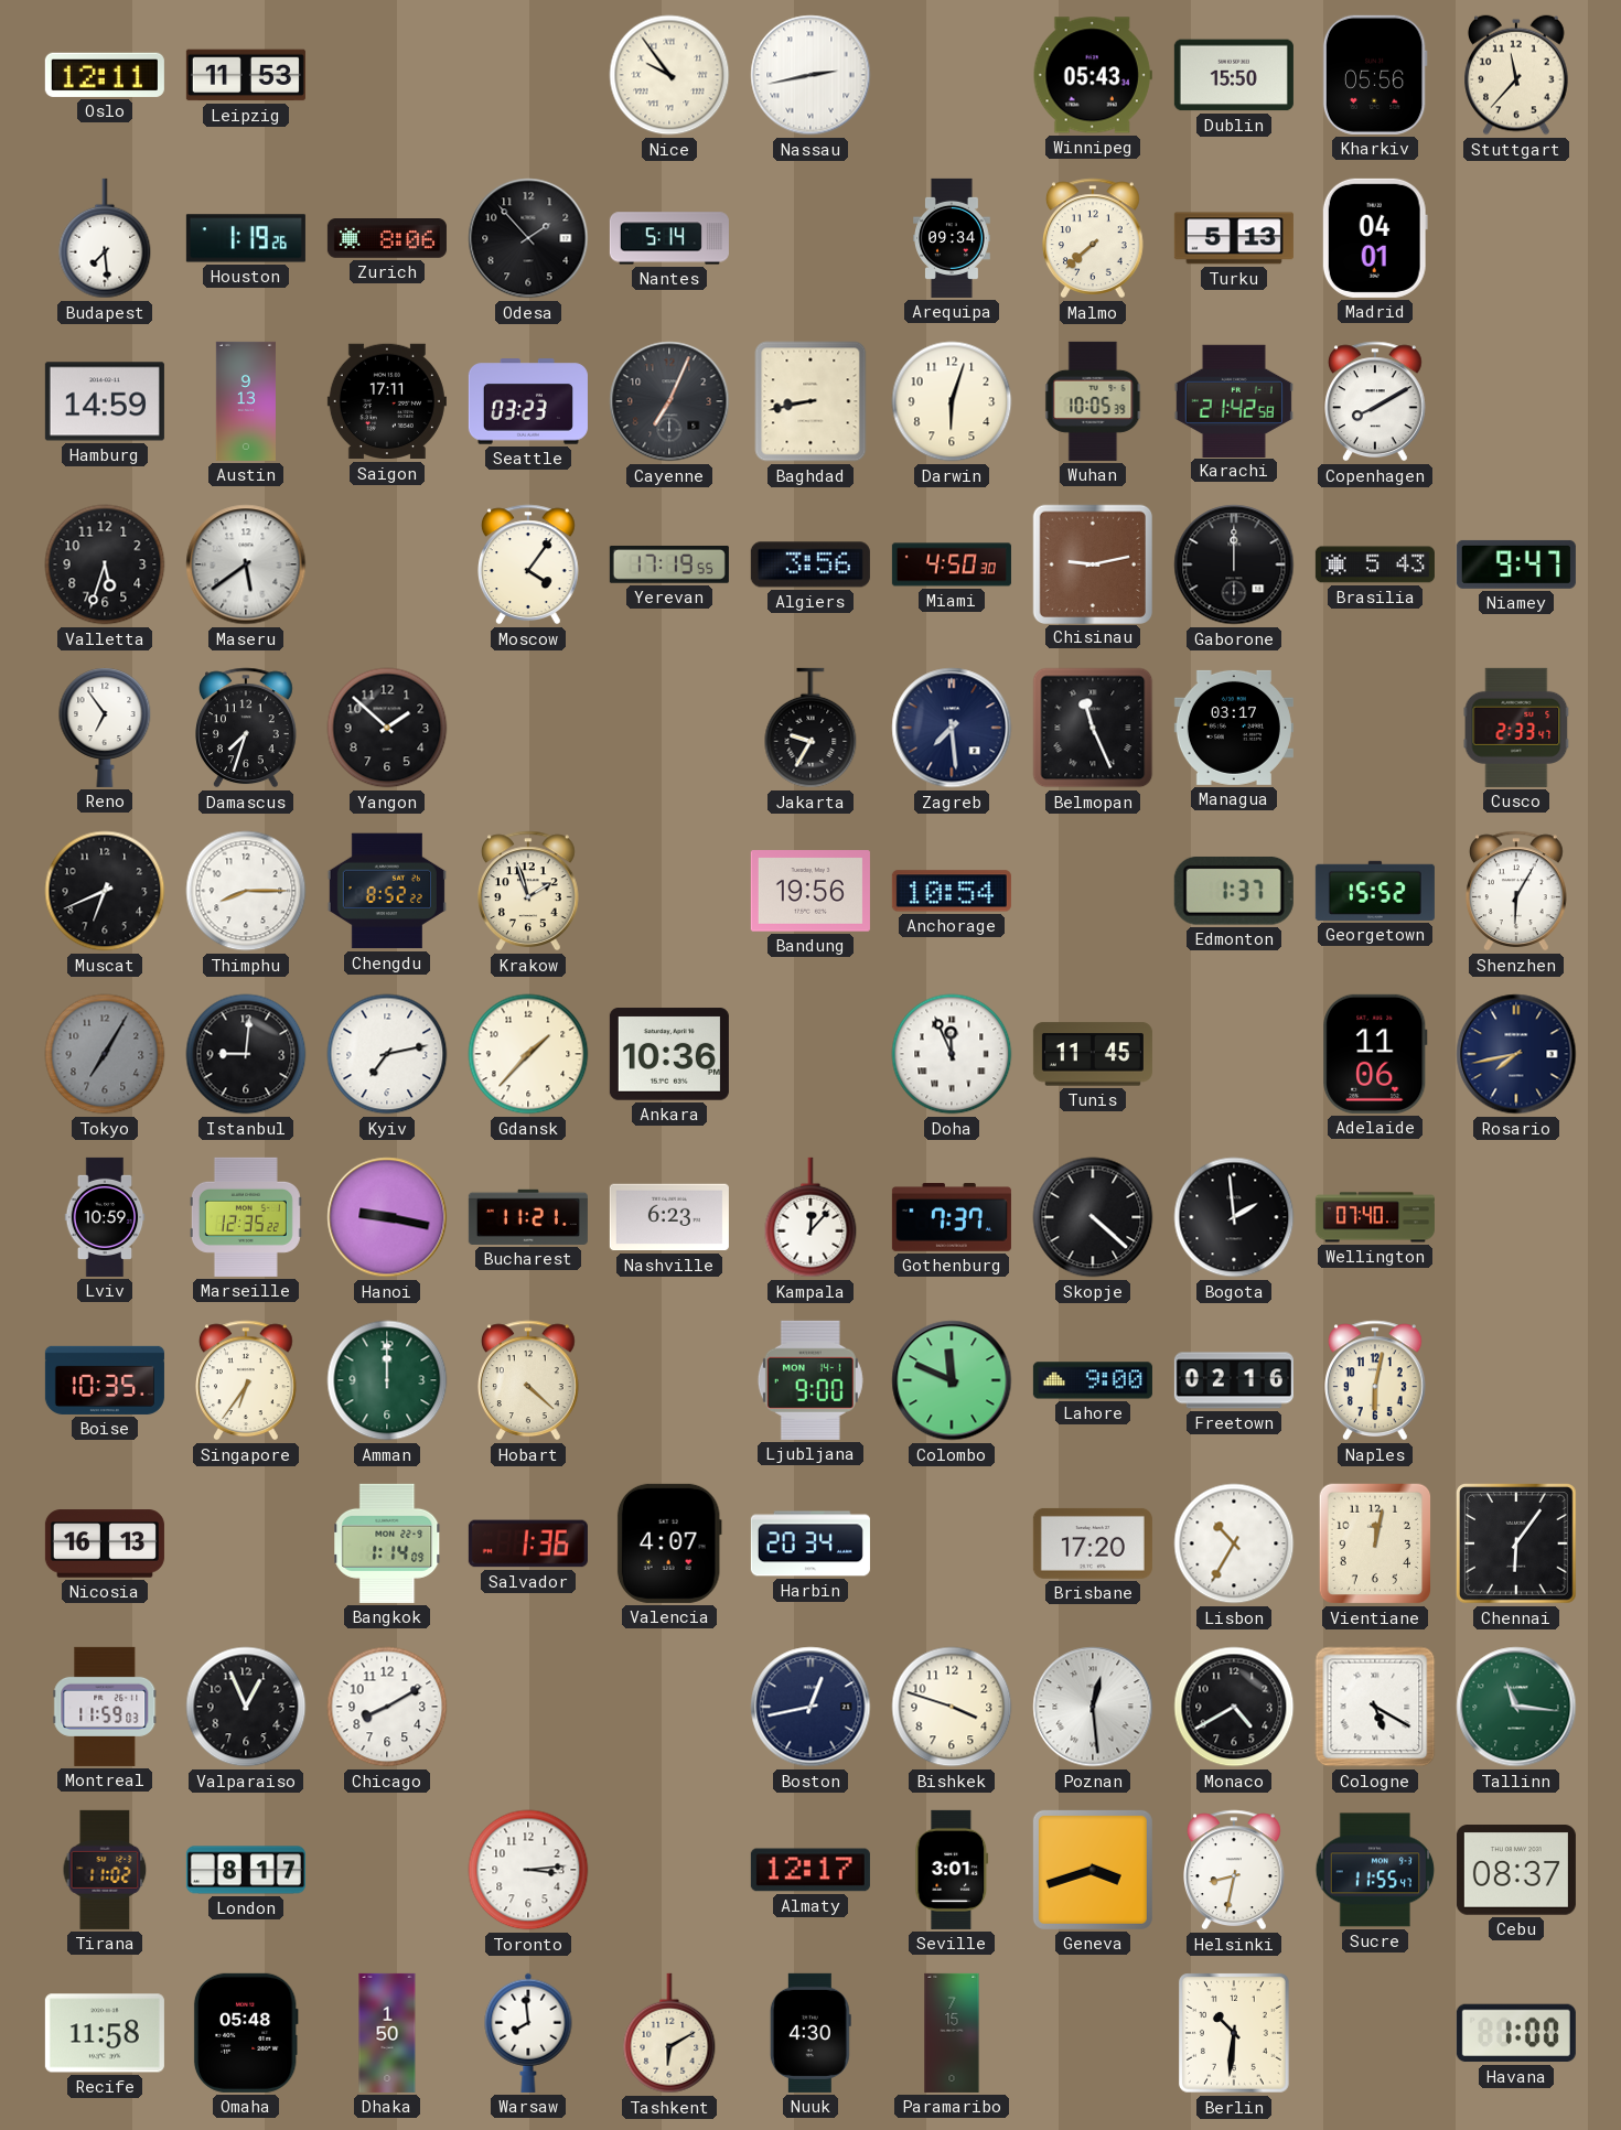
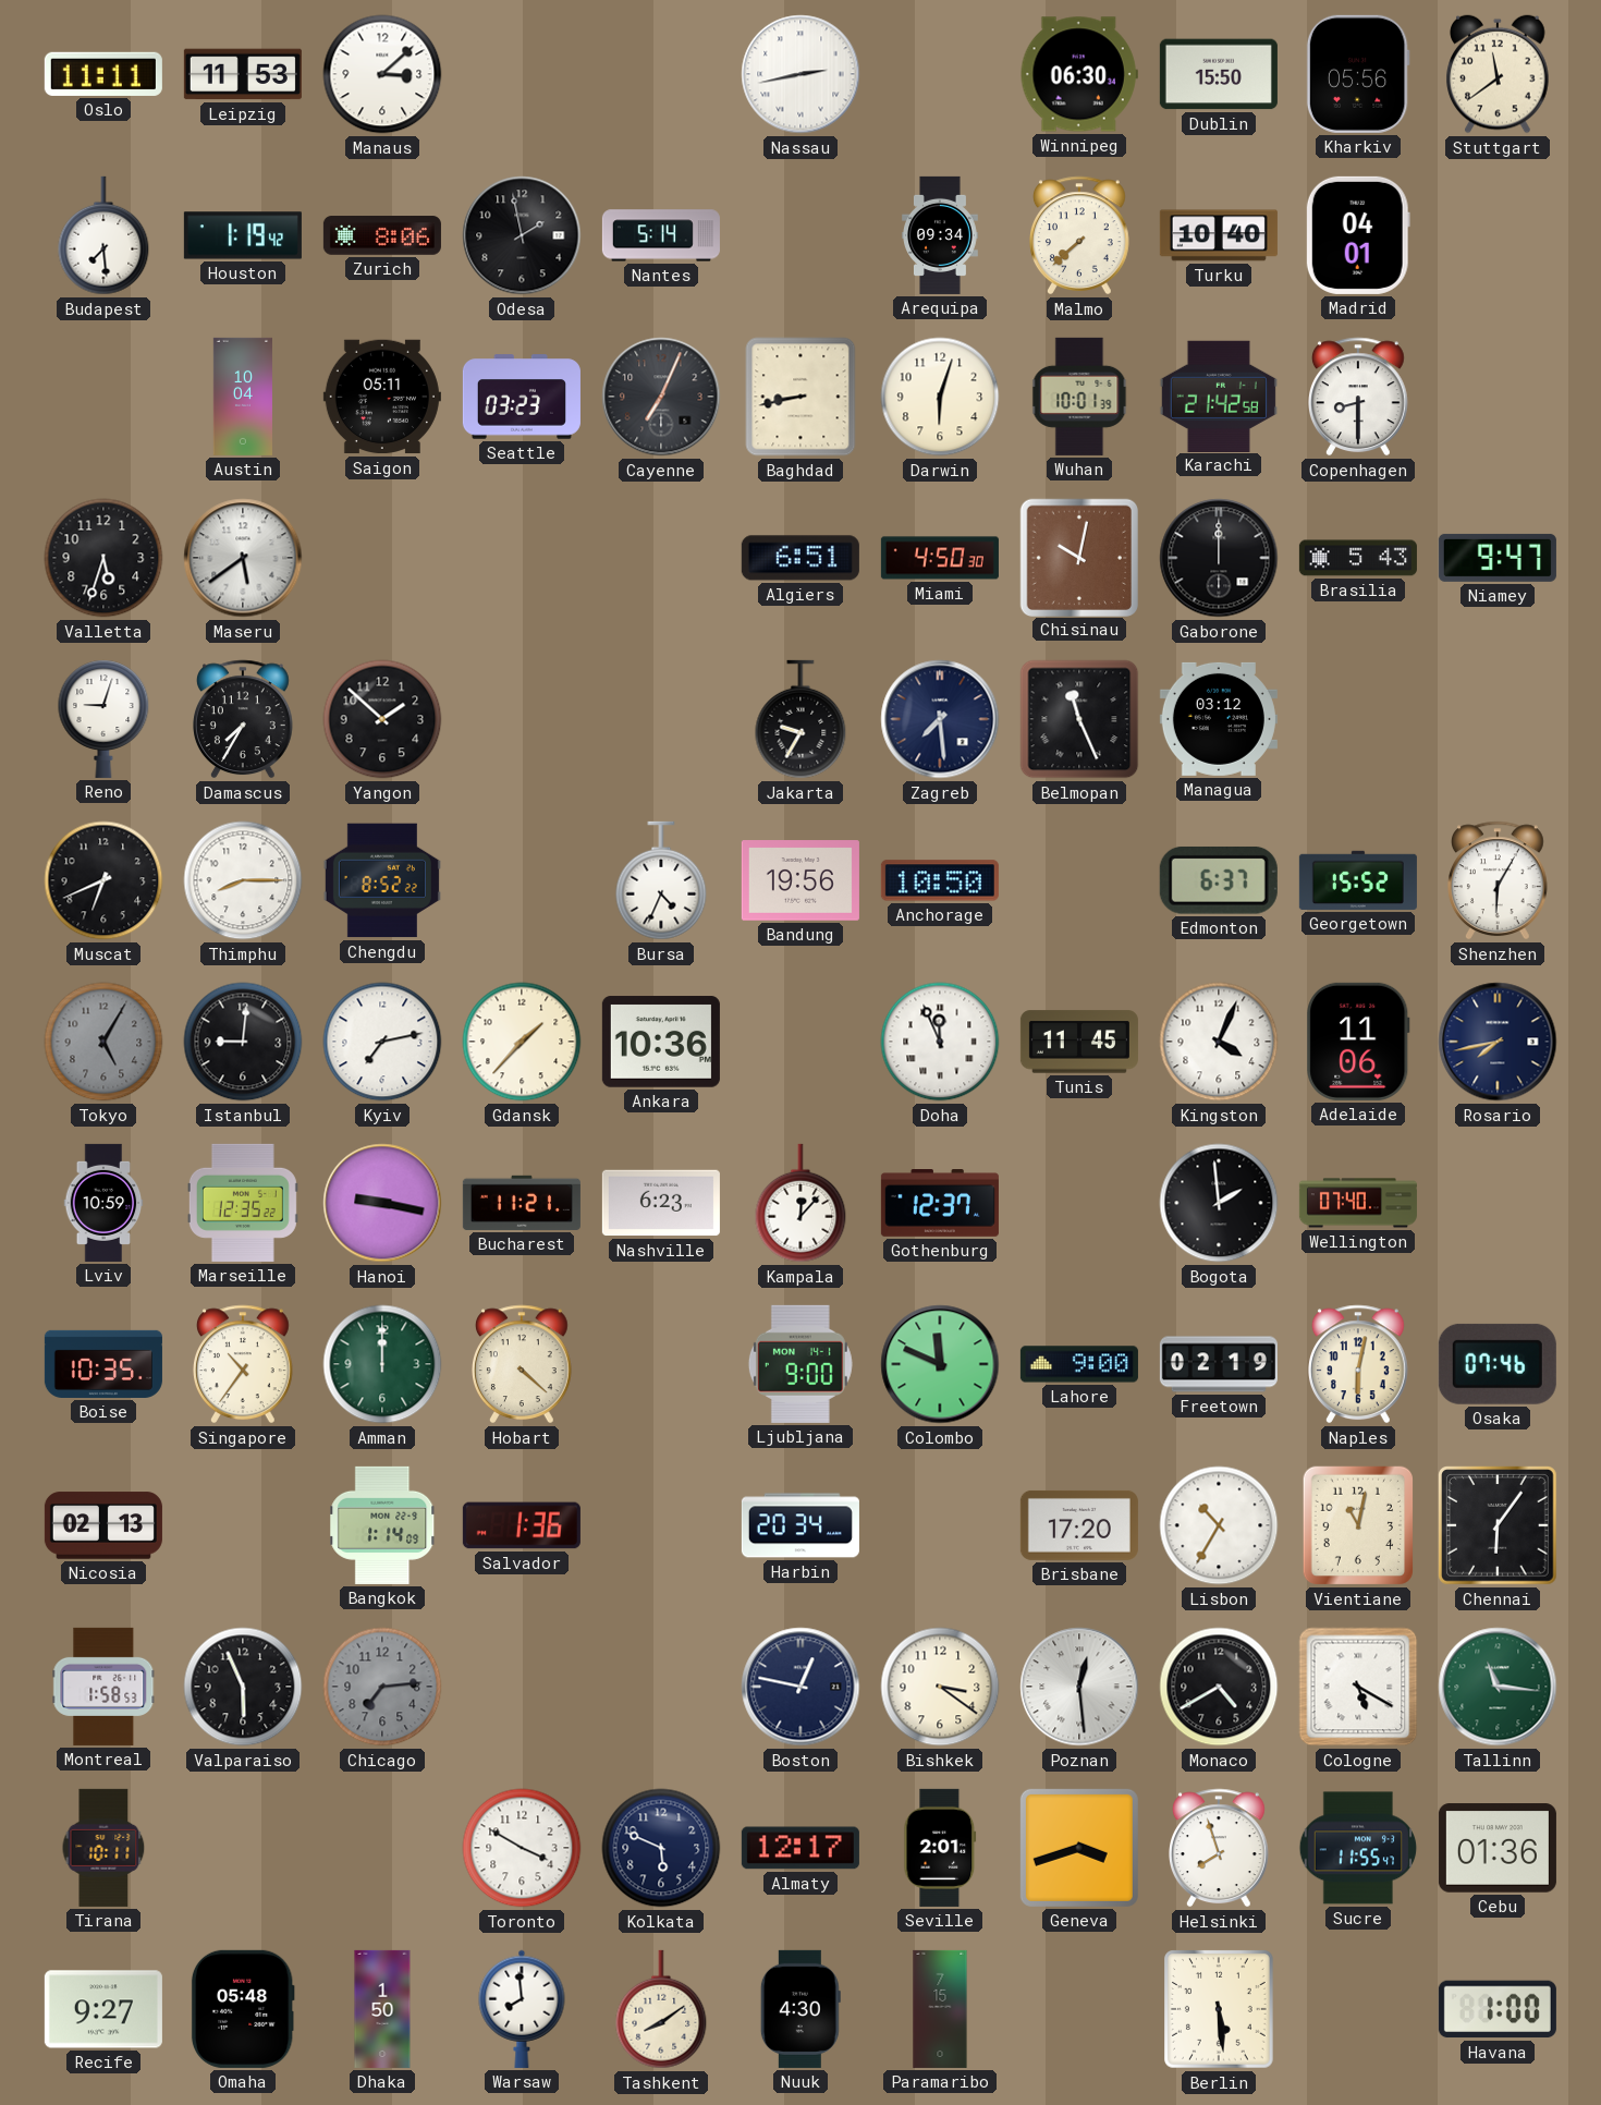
Oslo: 12:11 -> 11:11 (103, 74)
Manaus: none -> 3:08 (382, 74)
Nice: 9:54 -> none (669, 75)
Winnipeg: 05:43 -> 06:30 (1079, 74)
Stuttgart: 11:37 -> 11:39 (1498, 74)
Houston: 1:19:26 -> 1:19:42 (243, 235)
Odesa: 1:53 -> 1:58 (522, 235)
Turku: 5:13 -> 10:40 (1219, 235)
Hamburg: 14:59 -> none (105, 401)
Austin: 9:13 -> 10:04 (243, 397)
Saigon: 17:11 -> 05:11 (382, 397)
Wuhan: 10:05 -> 10:01 (1079, 397)
Copenhagen: 8:10 -> 8:30 (1359, 397)
Moscow: 4:06 -> none (529, 564)
Yerevan: 17:19 -> none (669, 564)
Algiers: 3:56 -> 6:51 (800, 558)
Chisinau: 9:13 -> 10:02 (1078, 557)
Reno: 6:54 -> 9:03 (103, 719)
Damascus: 7:33 -> 7:35 (244, 719)
Managua: 03:17 -> 03:12 (1219, 719)
Cusco: 2:33 -> none (1516, 728)
Krakow: 1:57 -> none (529, 891)
Bursa: none -> 4:34 (661, 880)
Anchorage: 10:54 -> 10:50 (940, 880)
Edmonton: 1:37 -> 6:37 (1219, 880)
Tokyo: 7:05 -> 5:05 (103, 1042)
Kingston: none -> 4:04 (1219, 1042)
Gothenburg: 7:37 -> 12:37 (940, 1204)
Skopje: 4:22 -> none (1093, 1217)
Singapore: 6:36 -> 10:36 (244, 1364)
Freetown: 02:16 -> 02:19 (1219, 1364)
Osaka: none -> 07:46 (1498, 1364)
Nicosia: 16:13 -> 02:13 (103, 1525)
Valencia: 4:07 -> none (669, 1543)
Vientiane: 12:02 -> 11:02 (1357, 1525)
Montreal: 11:59 -> 1:58 (103, 1687)
Valparaiso: 12:56 -> 5:56 (243, 1687)
Chicago: 8:10 -> 7:14 (382, 1687)
Chicago dial: white -> grey (382, 1687)
Boston: 12:43 -> 12:47 (800, 1687)
Bishkek: 3:48 -> 3:21 (940, 1687)
Tirana: 11:02 -> 10:11 (103, 1848)
London: 8:17 -> none (246, 1870)
Toronto: 3:14 -> 3:50 (522, 1848)
Kolkata: none -> 5:49 (661, 1848)
Seville: 3:01 -> 2:01 (940, 1848)
Helsinki: 8:32 -> 7:57 (1220, 1848)
Cebu: 08:37 -> 01:36 (1498, 1848)
Recife: 11:58 -> 9:27 (103, 2009)
Tashkent: 6:10 -> 8:09 (661, 2009)
Berlin: 10:31 -> 5:29 (1220, 2009)
